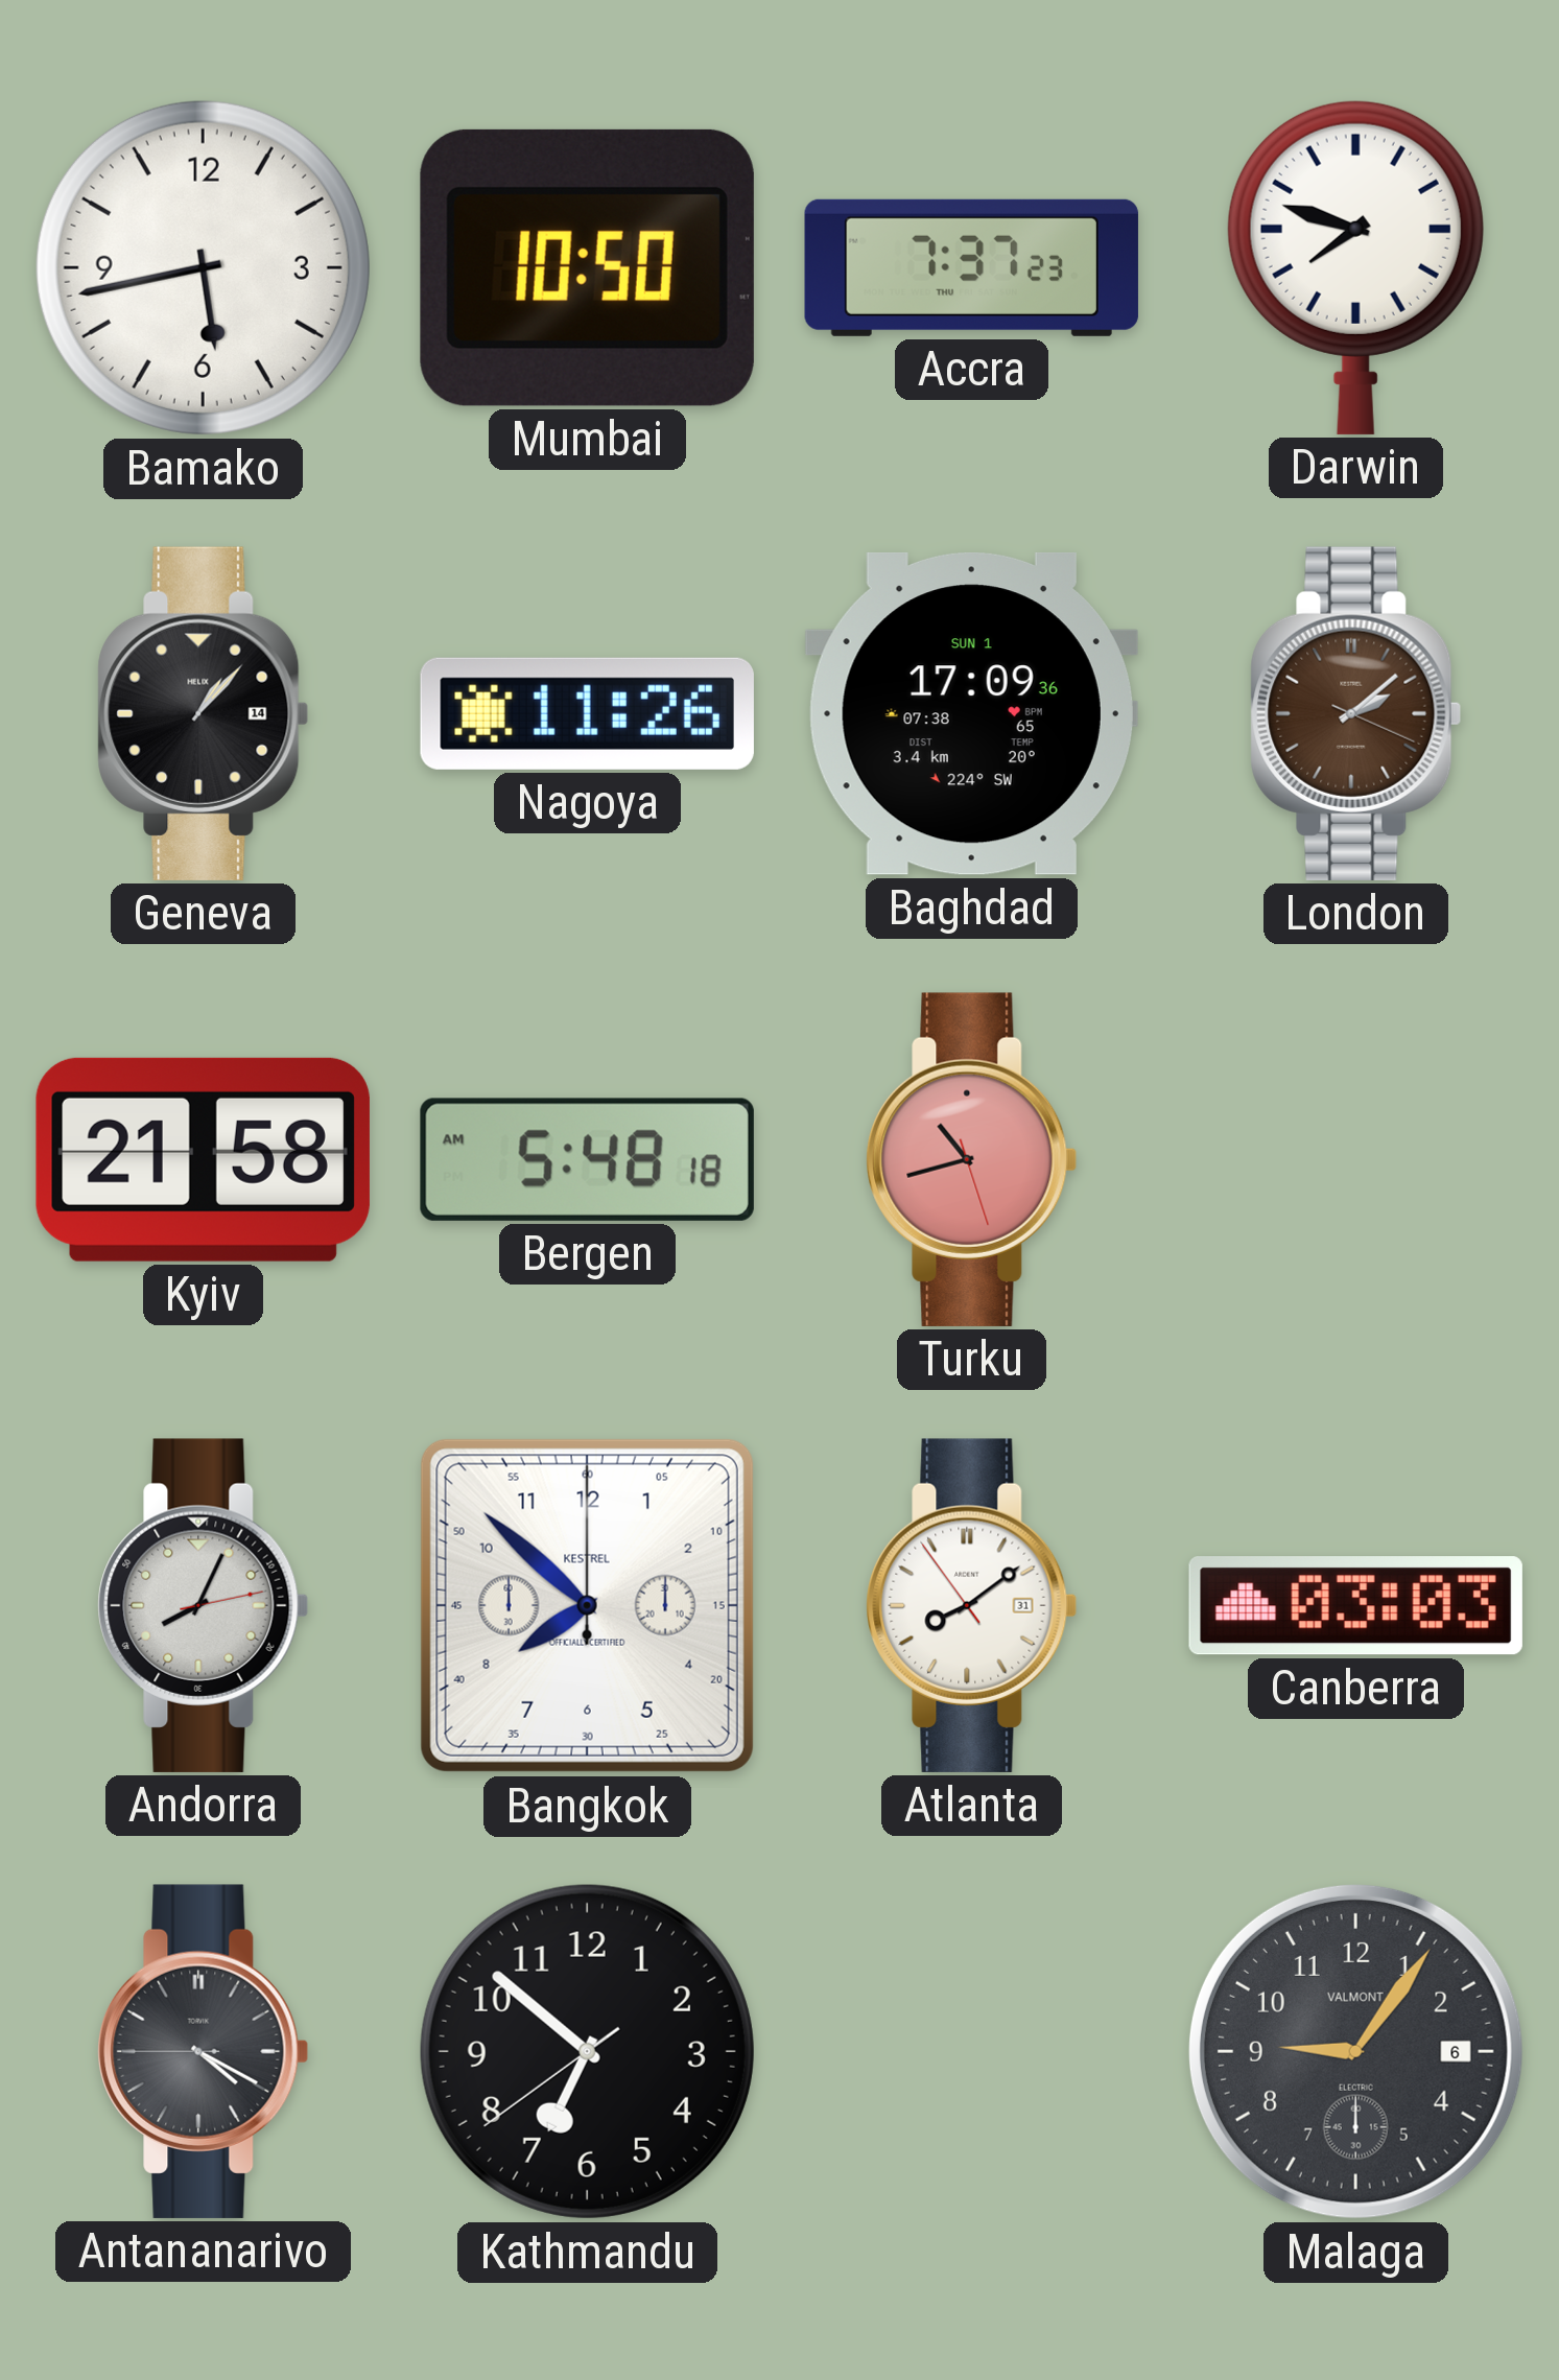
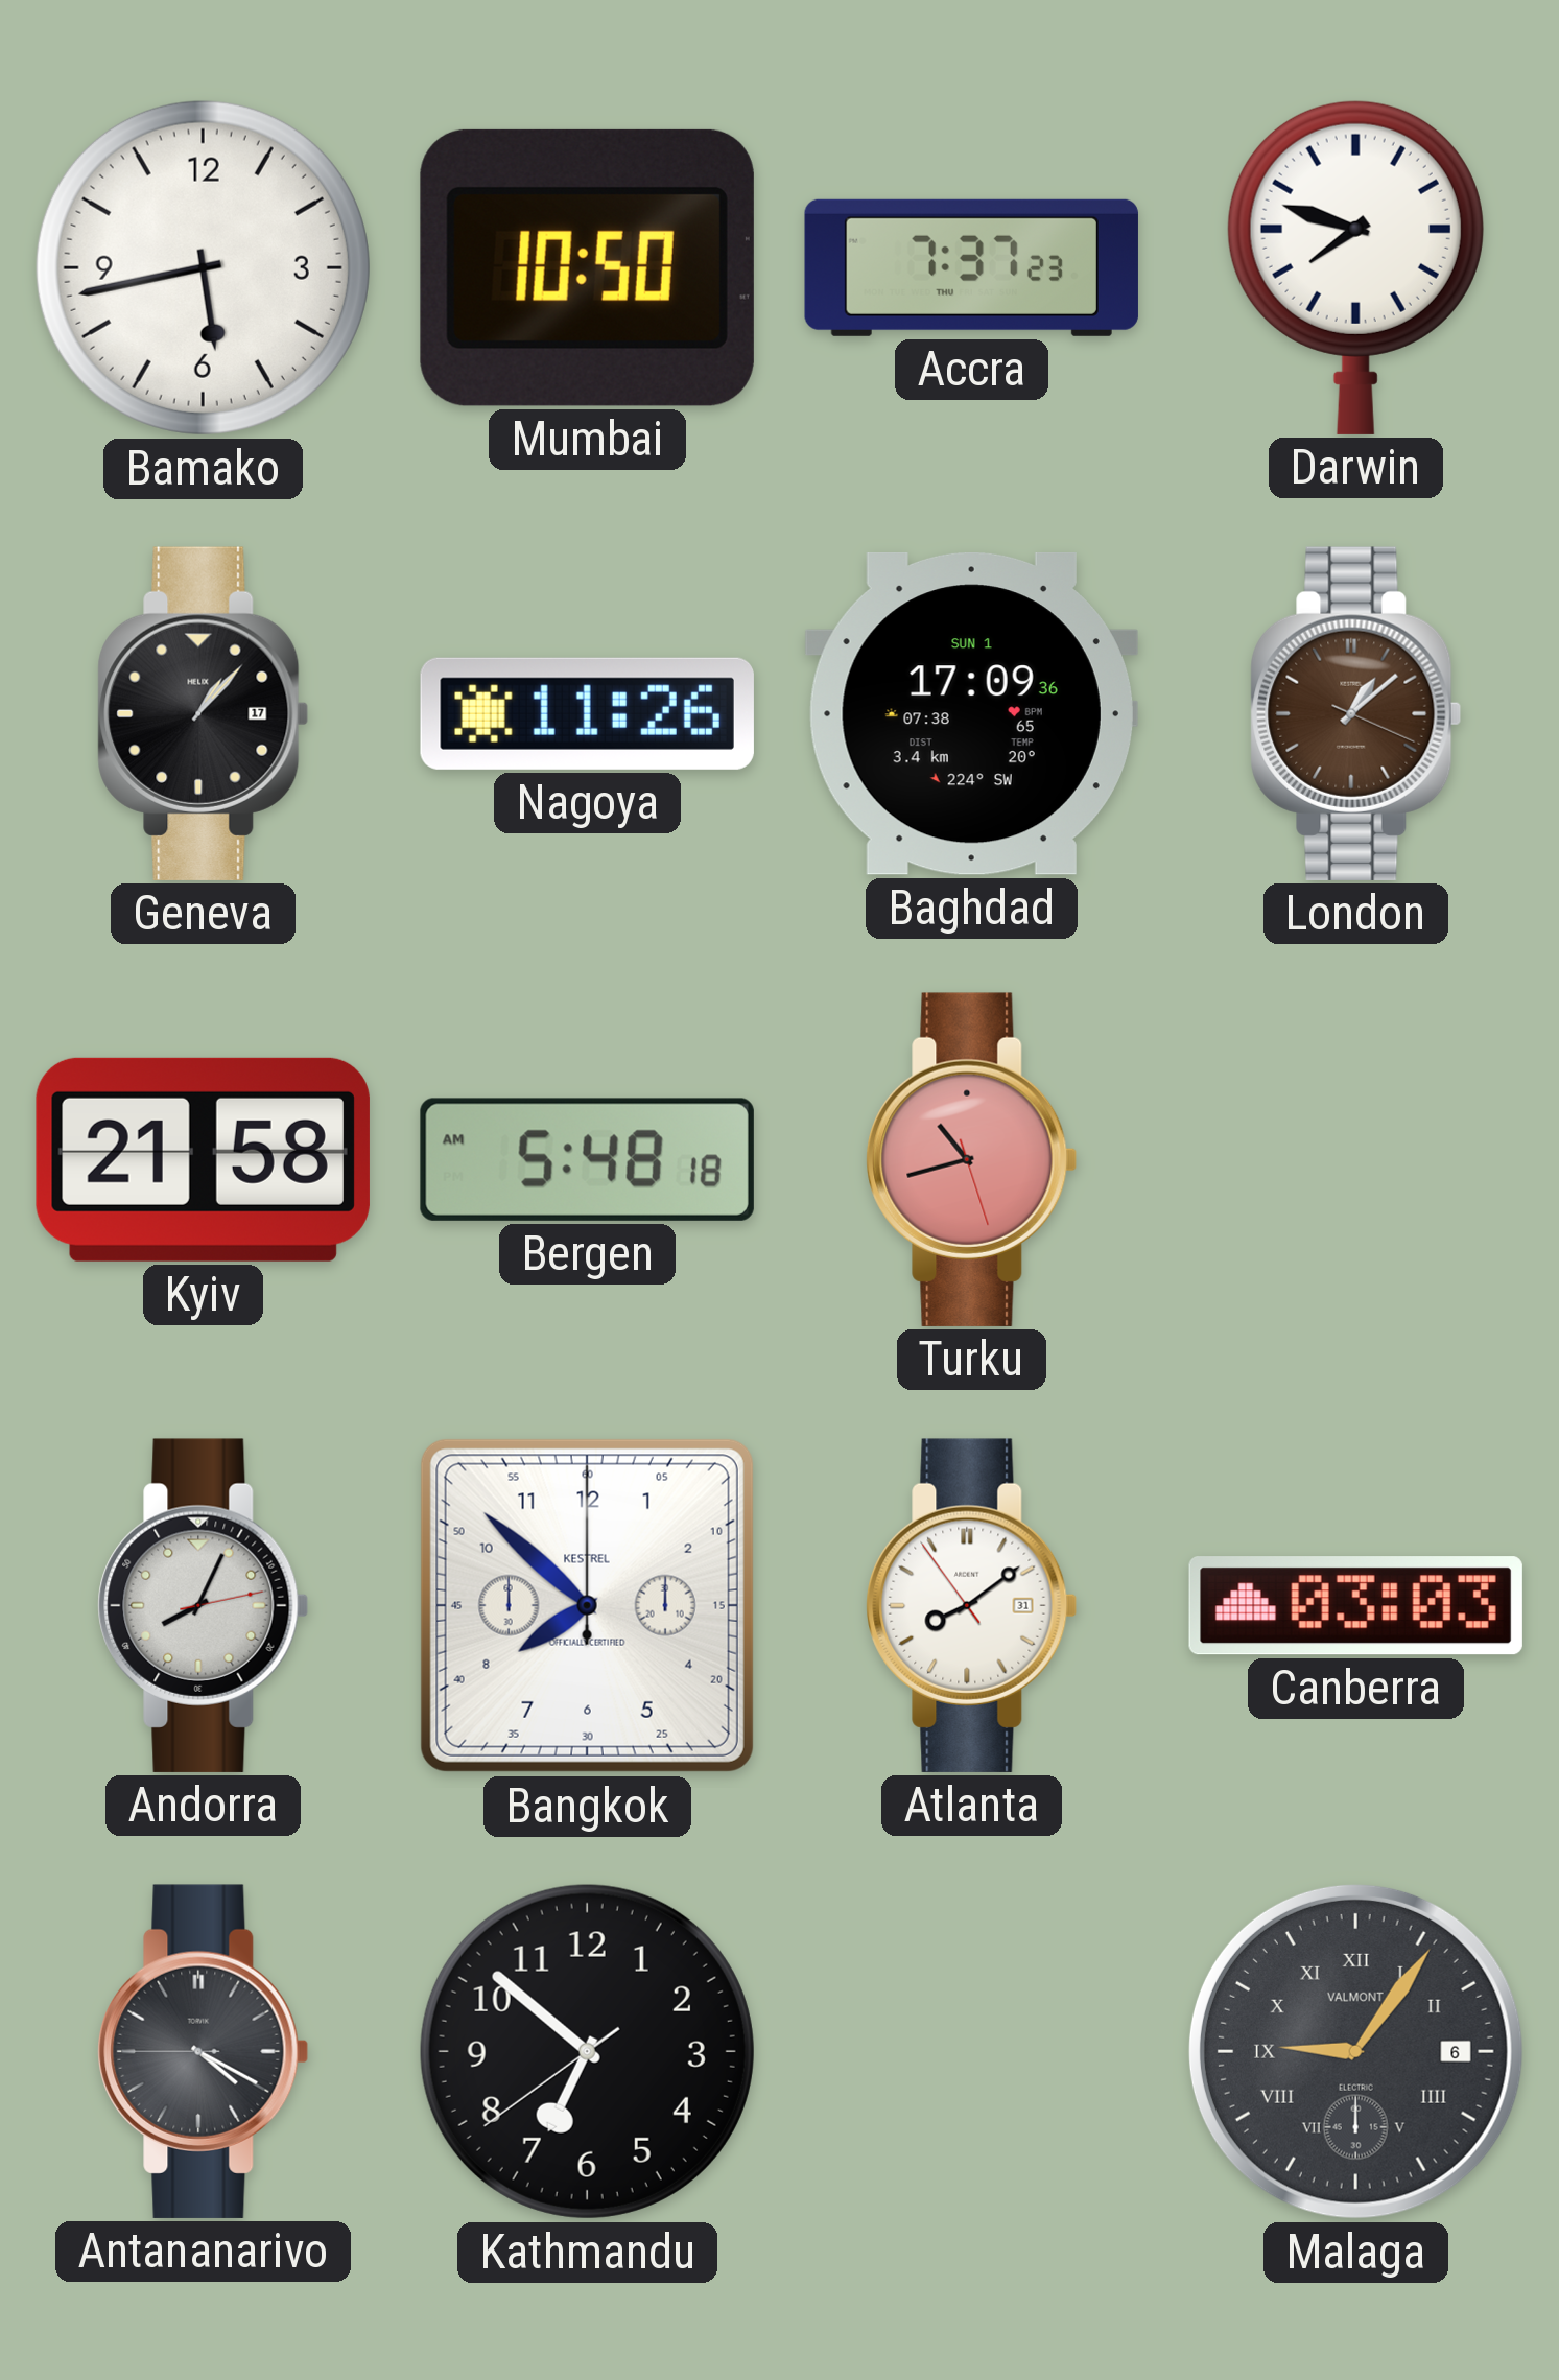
Geneva date: 14 -> 17 (204, 713)
London: 2:08 -> 1:08 (1356, 713)
Malaga numerals: Arabic -> Roman (1355, 2051)
